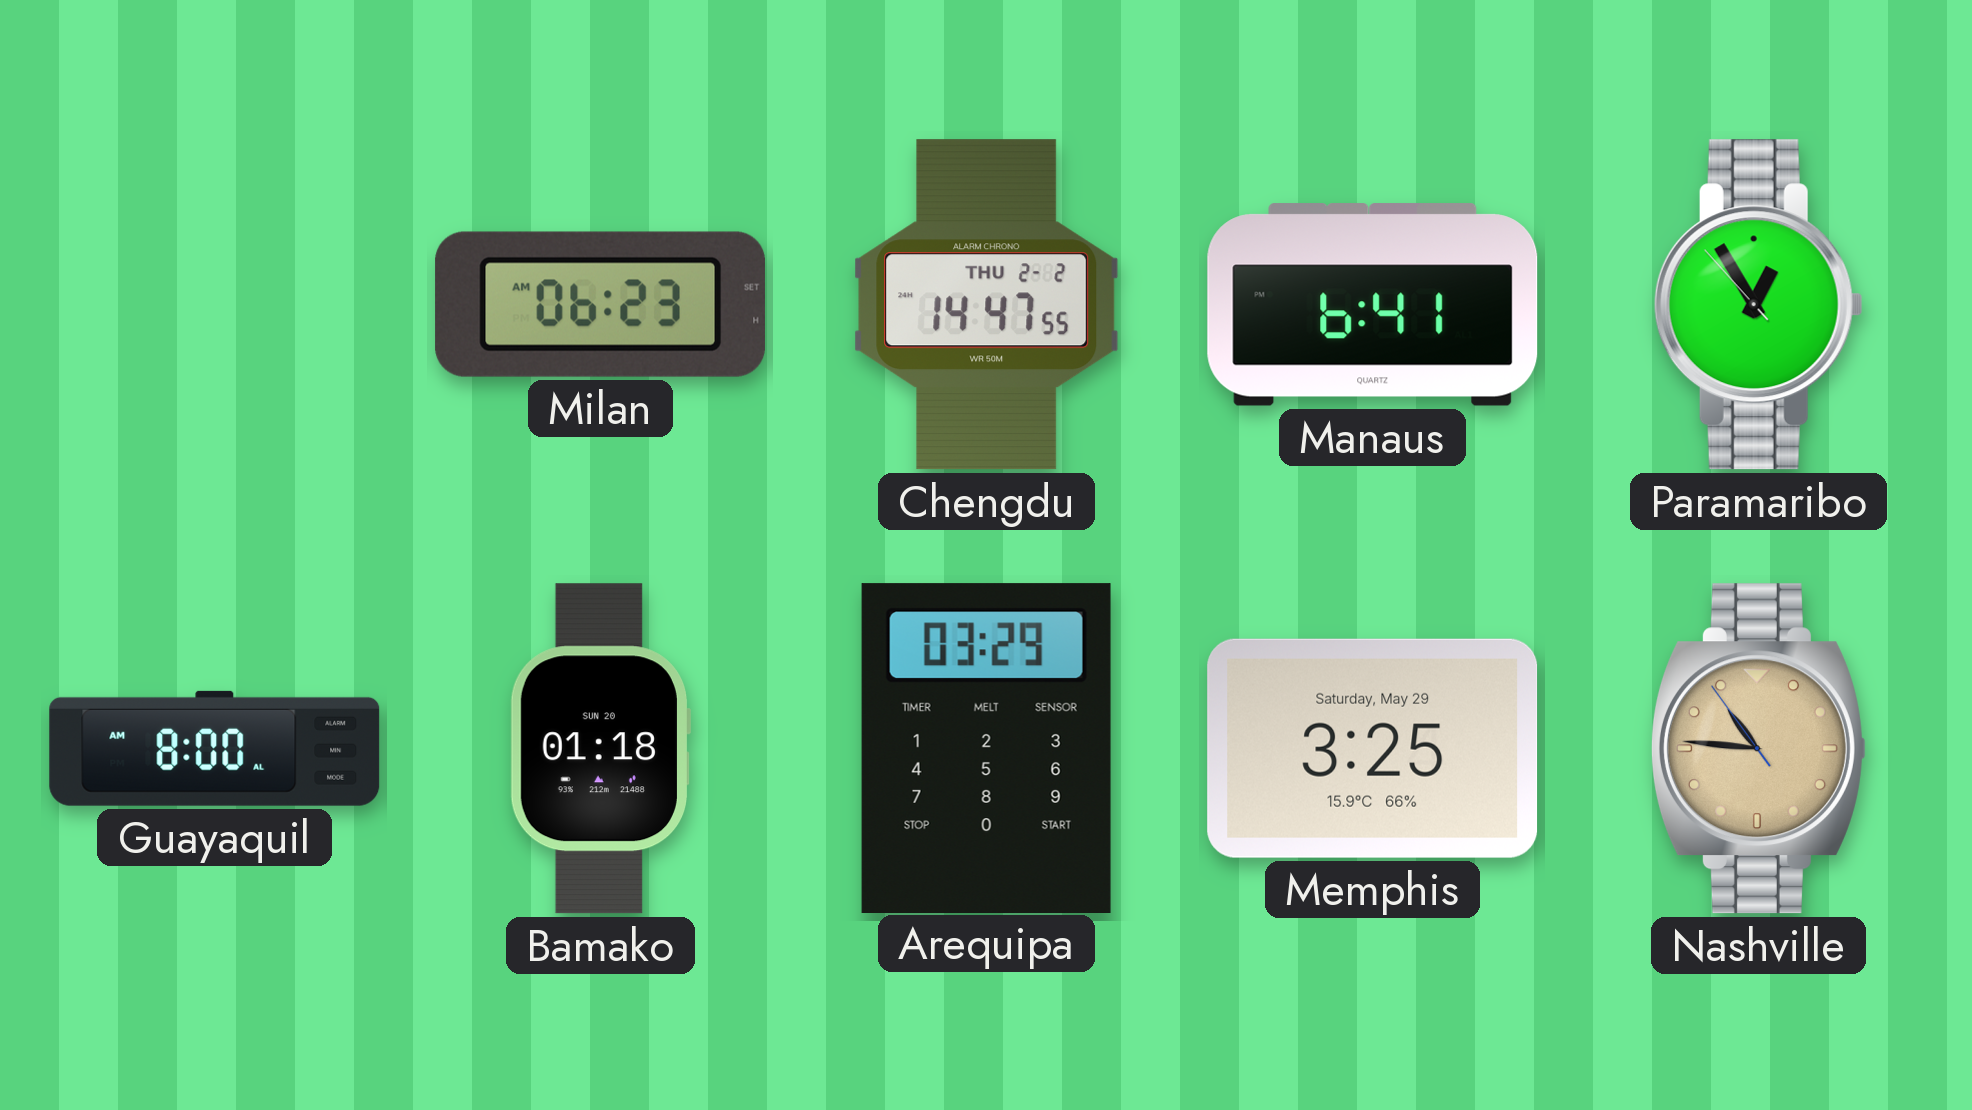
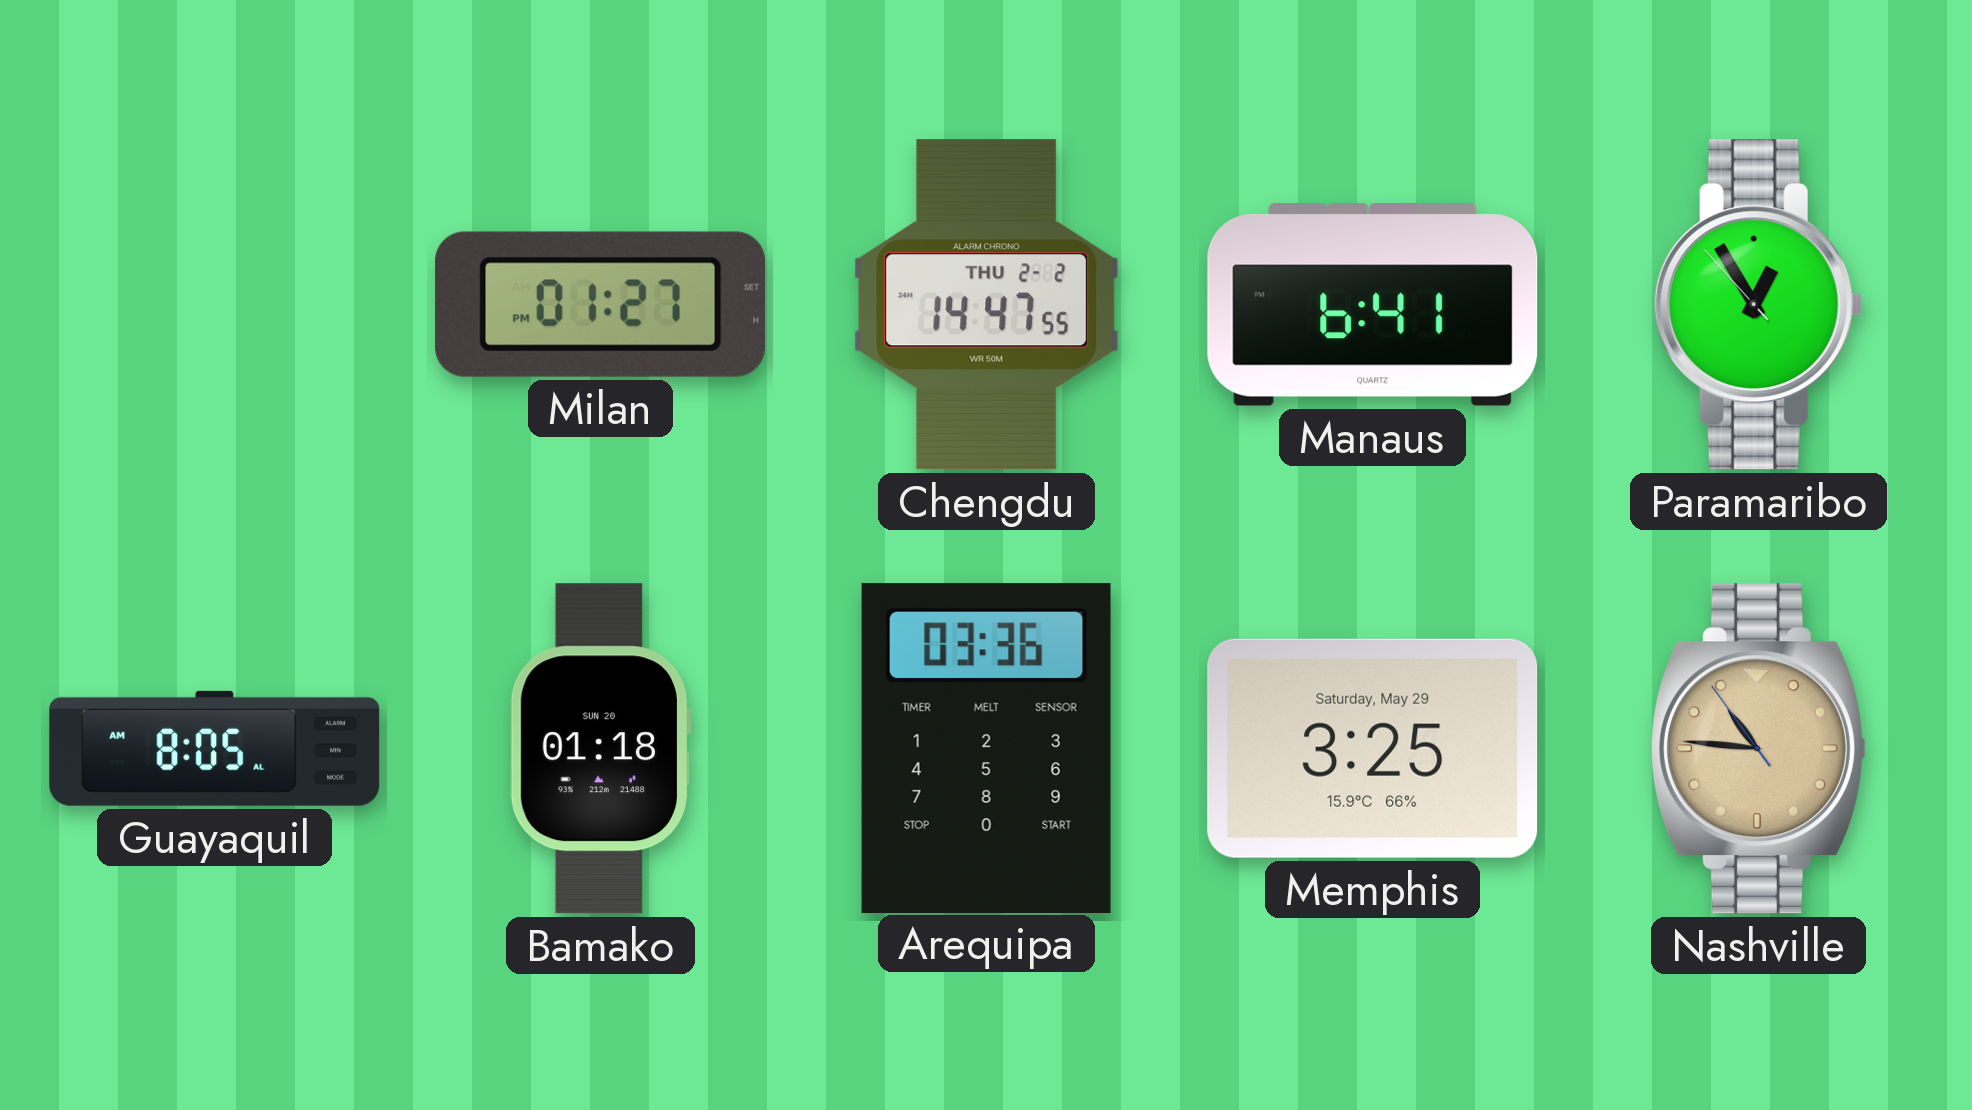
Milan: 06:23 -> 01:27 (600, 304)
Guayaquil: 8:00 -> 8:05 (215, 748)
Arequipa: 03:29 -> 03:36 (986, 748)
